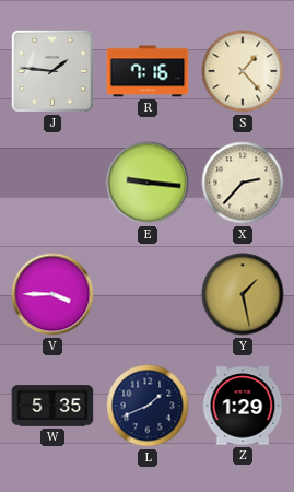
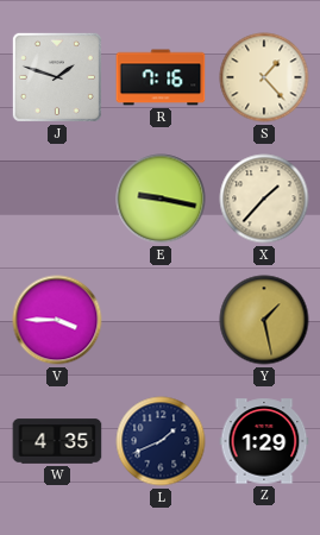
J: 1:46 -> 1:48 (57, 77)
E: 9:16 -> 9:17 (161, 199)
X: 2:37 -> 1:37 (264, 199)
W: 5:35 -> 4:35 (57, 441)
